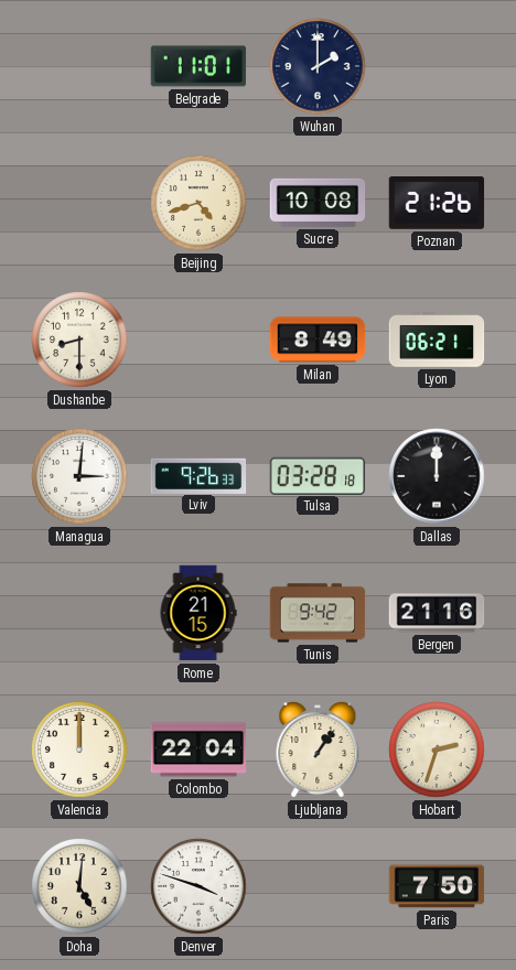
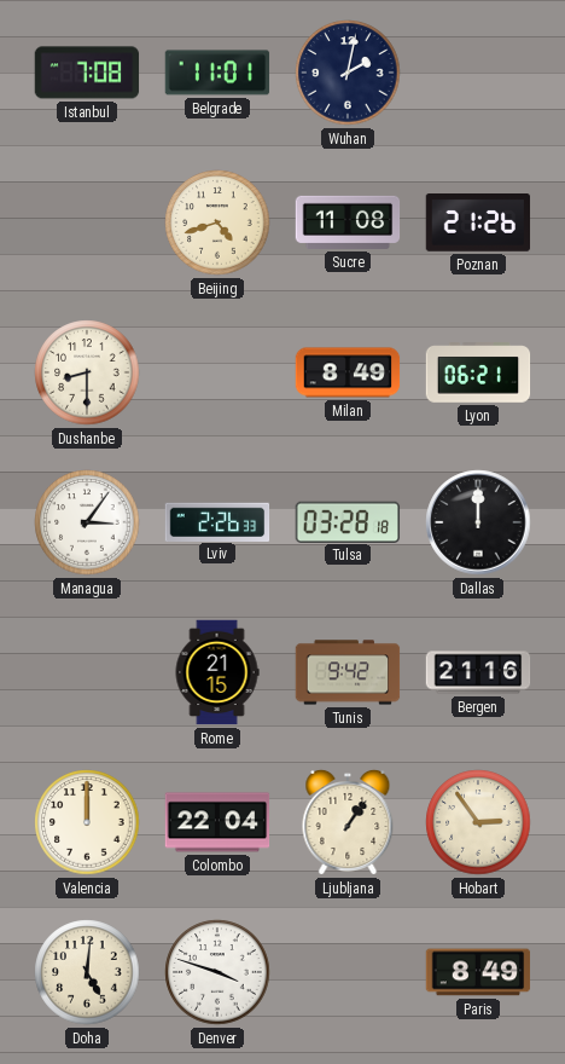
Istanbul: none -> 7:08 (87, 73)
Wuhan: 2:00 -> 2:02 (348, 73)
Sucre: 10:08 -> 11:08 (348, 222)
Managua: 3:01 -> 3:06 (87, 522)
Lviv: 9:26 -> 2:26 (217, 521)
Hobart: 2:33 -> 2:54 (478, 822)
Paris: 7:50 -> 8:49 (478, 972)
